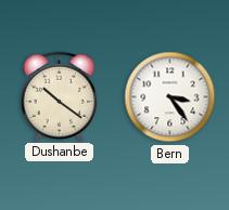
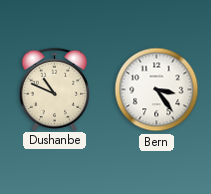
Dushanbe: 10:21 -> 10:49 (55, 89)
